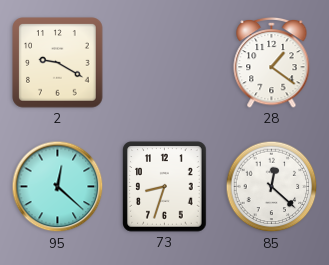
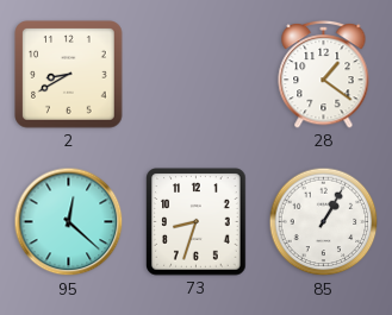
2: 9:20 -> 8:40 (69, 75)
85: 12:22 -> 1:05 (324, 222)
